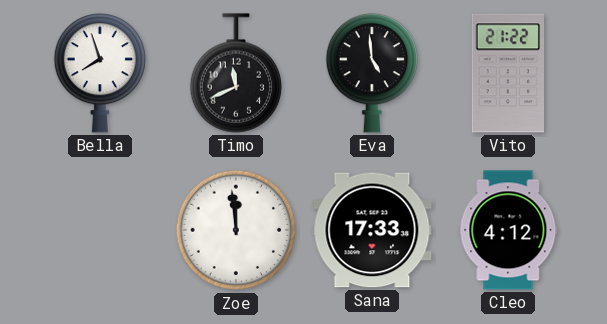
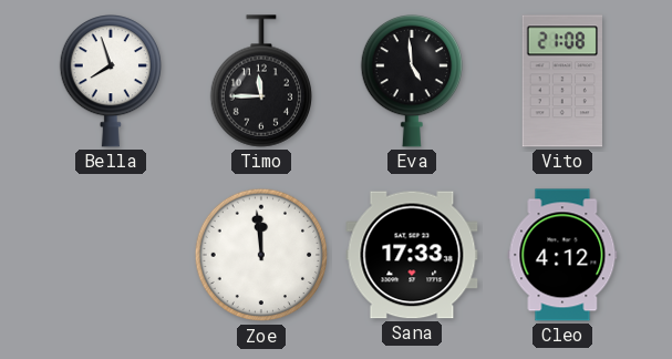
Timo: 11:41 -> 11:45 (260, 81)
Vito: 21:22 -> 21:08 (561, 81)
